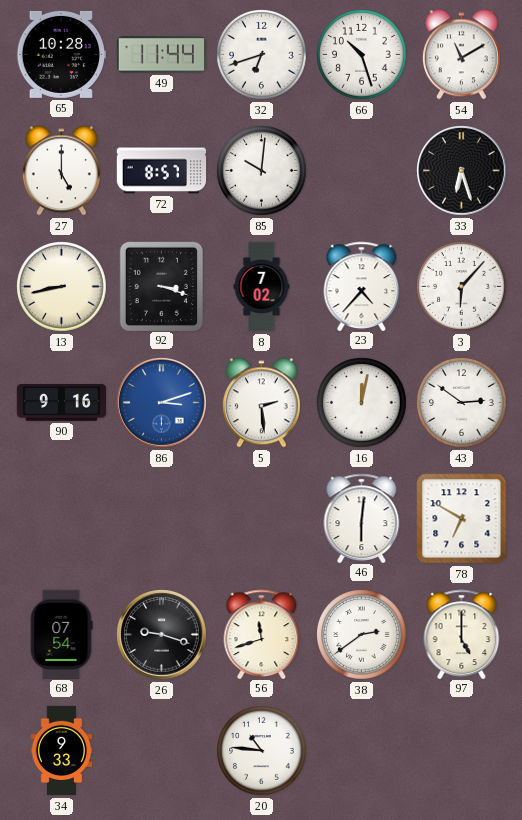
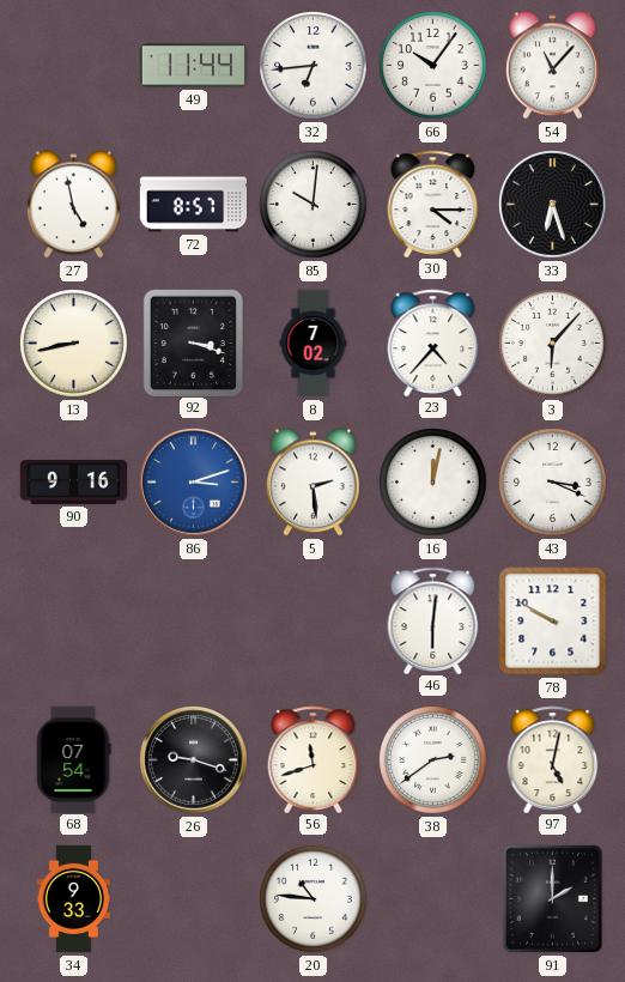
65: 10:28 -> none (61, 54)
32: 6:42 -> 6:44 (314, 66)
66: 10:27 -> 10:06 (433, 66)
54: 11:10 -> 11:07 (552, 66)
27: 5:00 -> 4:58 (73, 205)
30: none -> 4:15 (433, 204)
43: 2:51 -> 3:19 (553, 483)
78: 6:50 -> 9:50 (553, 622)
97: 5:00 -> 5:02 (553, 759)
91: none -> 2:00 (552, 898)
